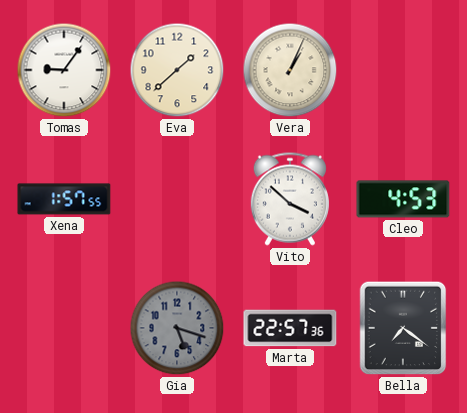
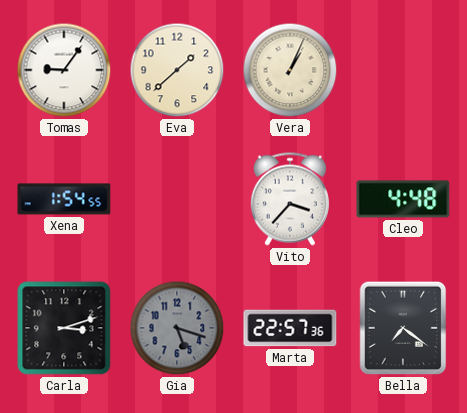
Xena: 1:57 -> 1:54 (64, 199)
Vito: 3:52 -> 3:37 (290, 199)
Cleo: 4:53 -> 4:48 (403, 199)
Carla: none -> 3:12 (64, 328)
